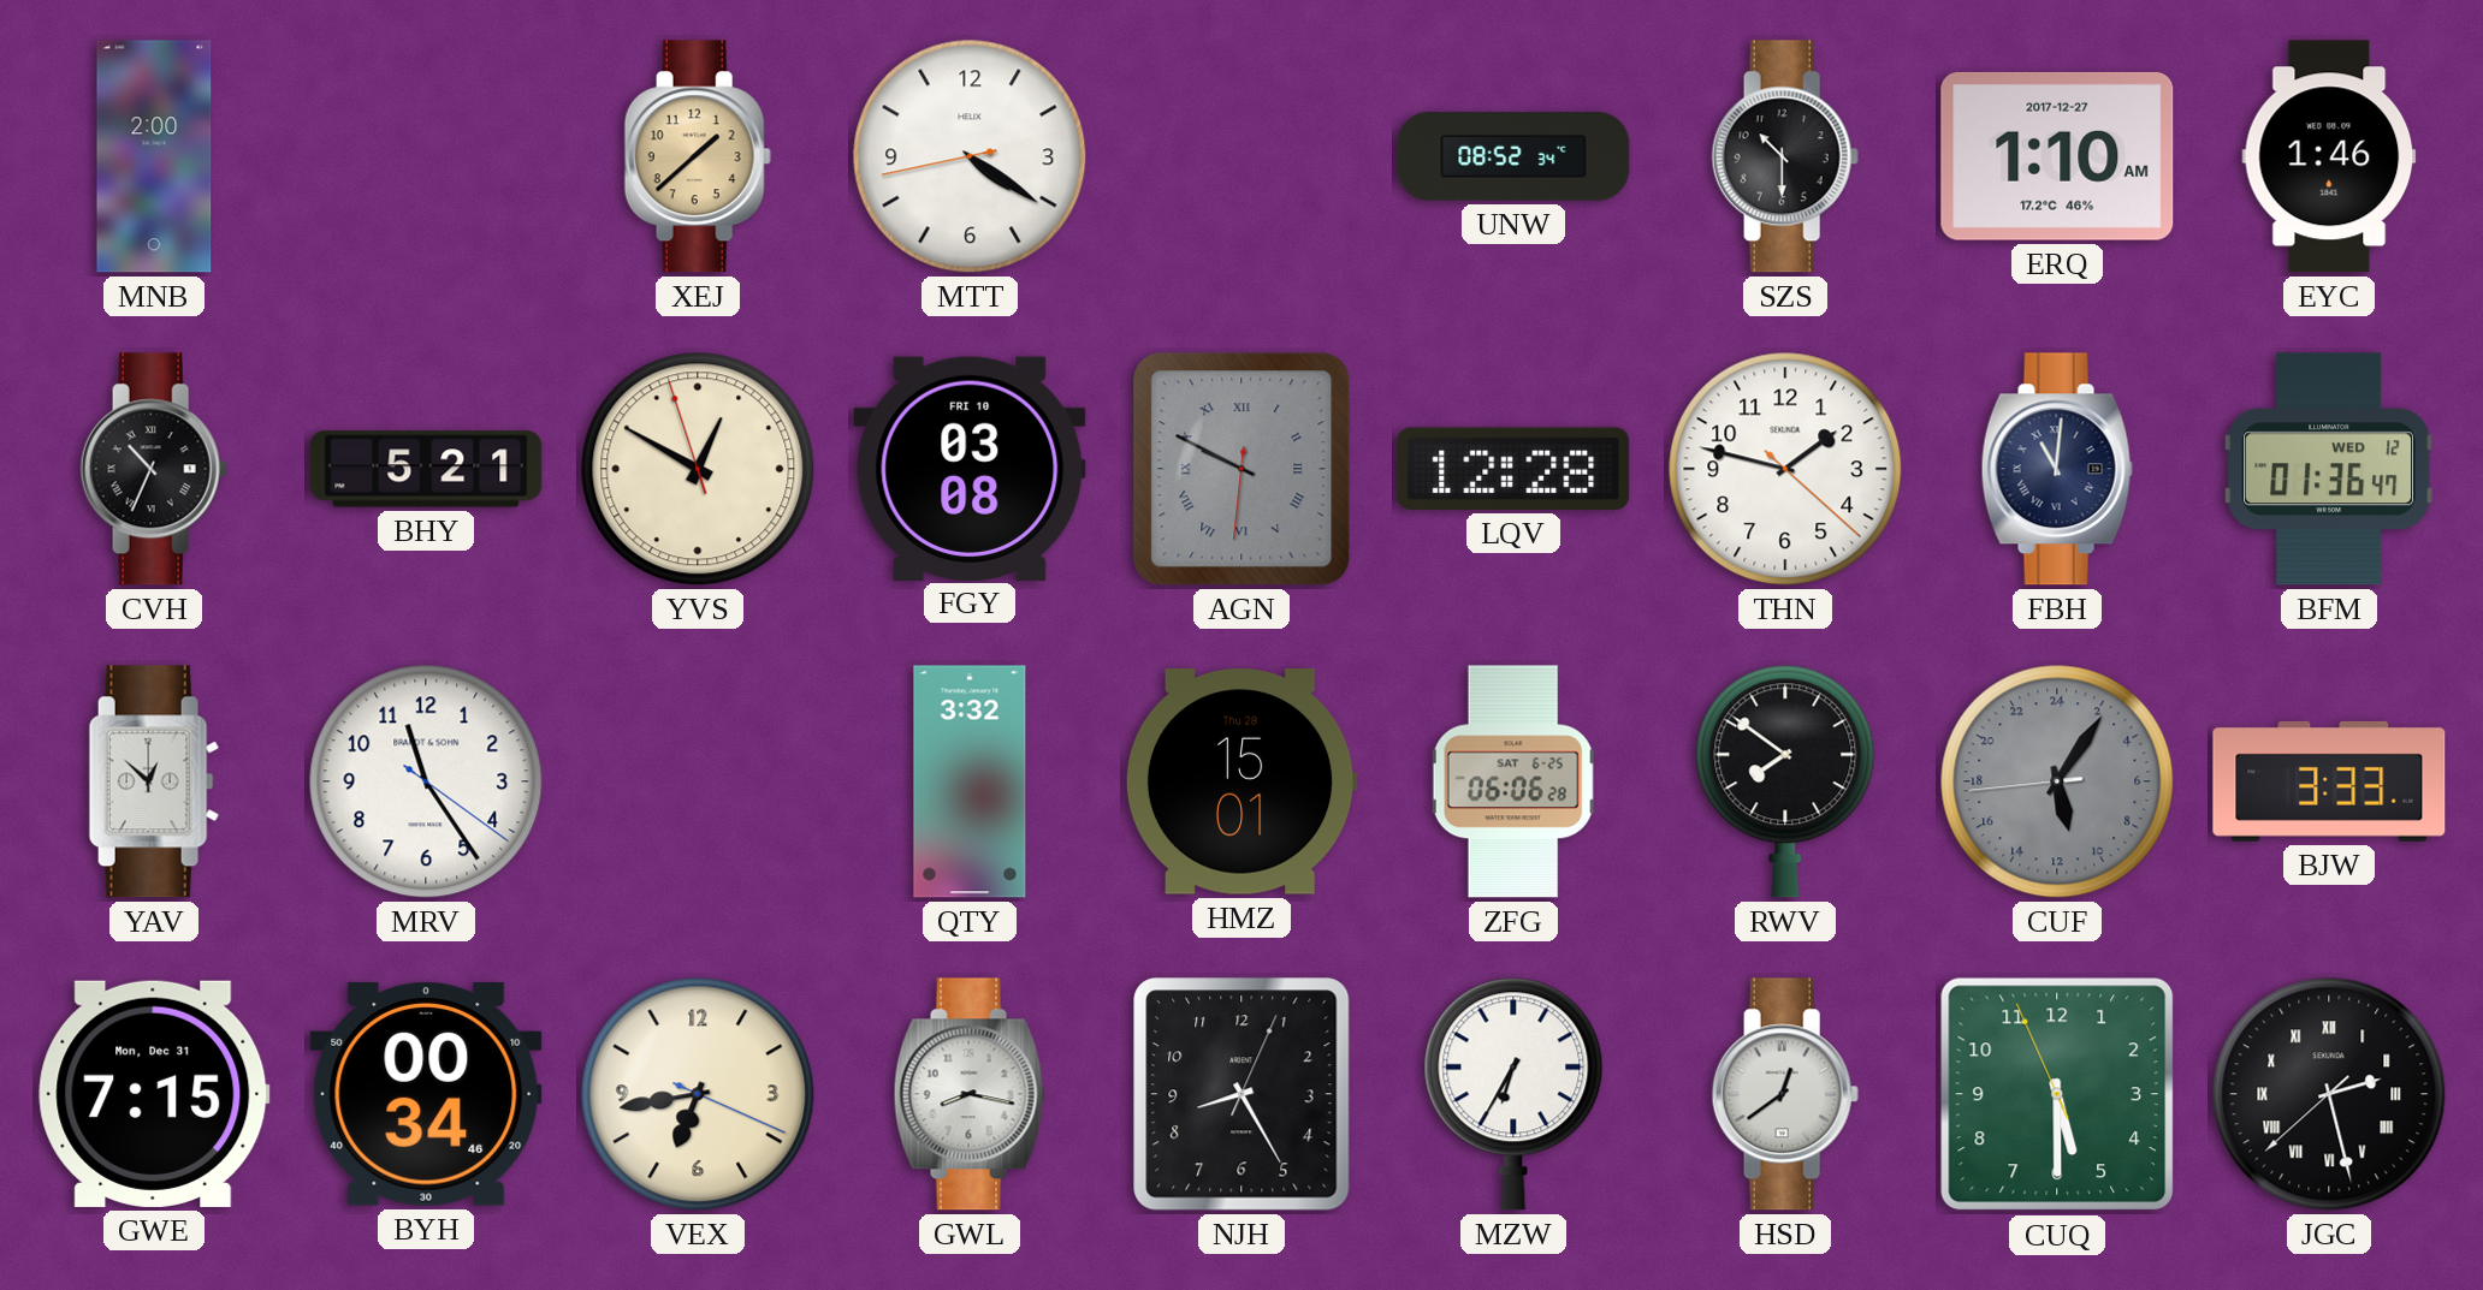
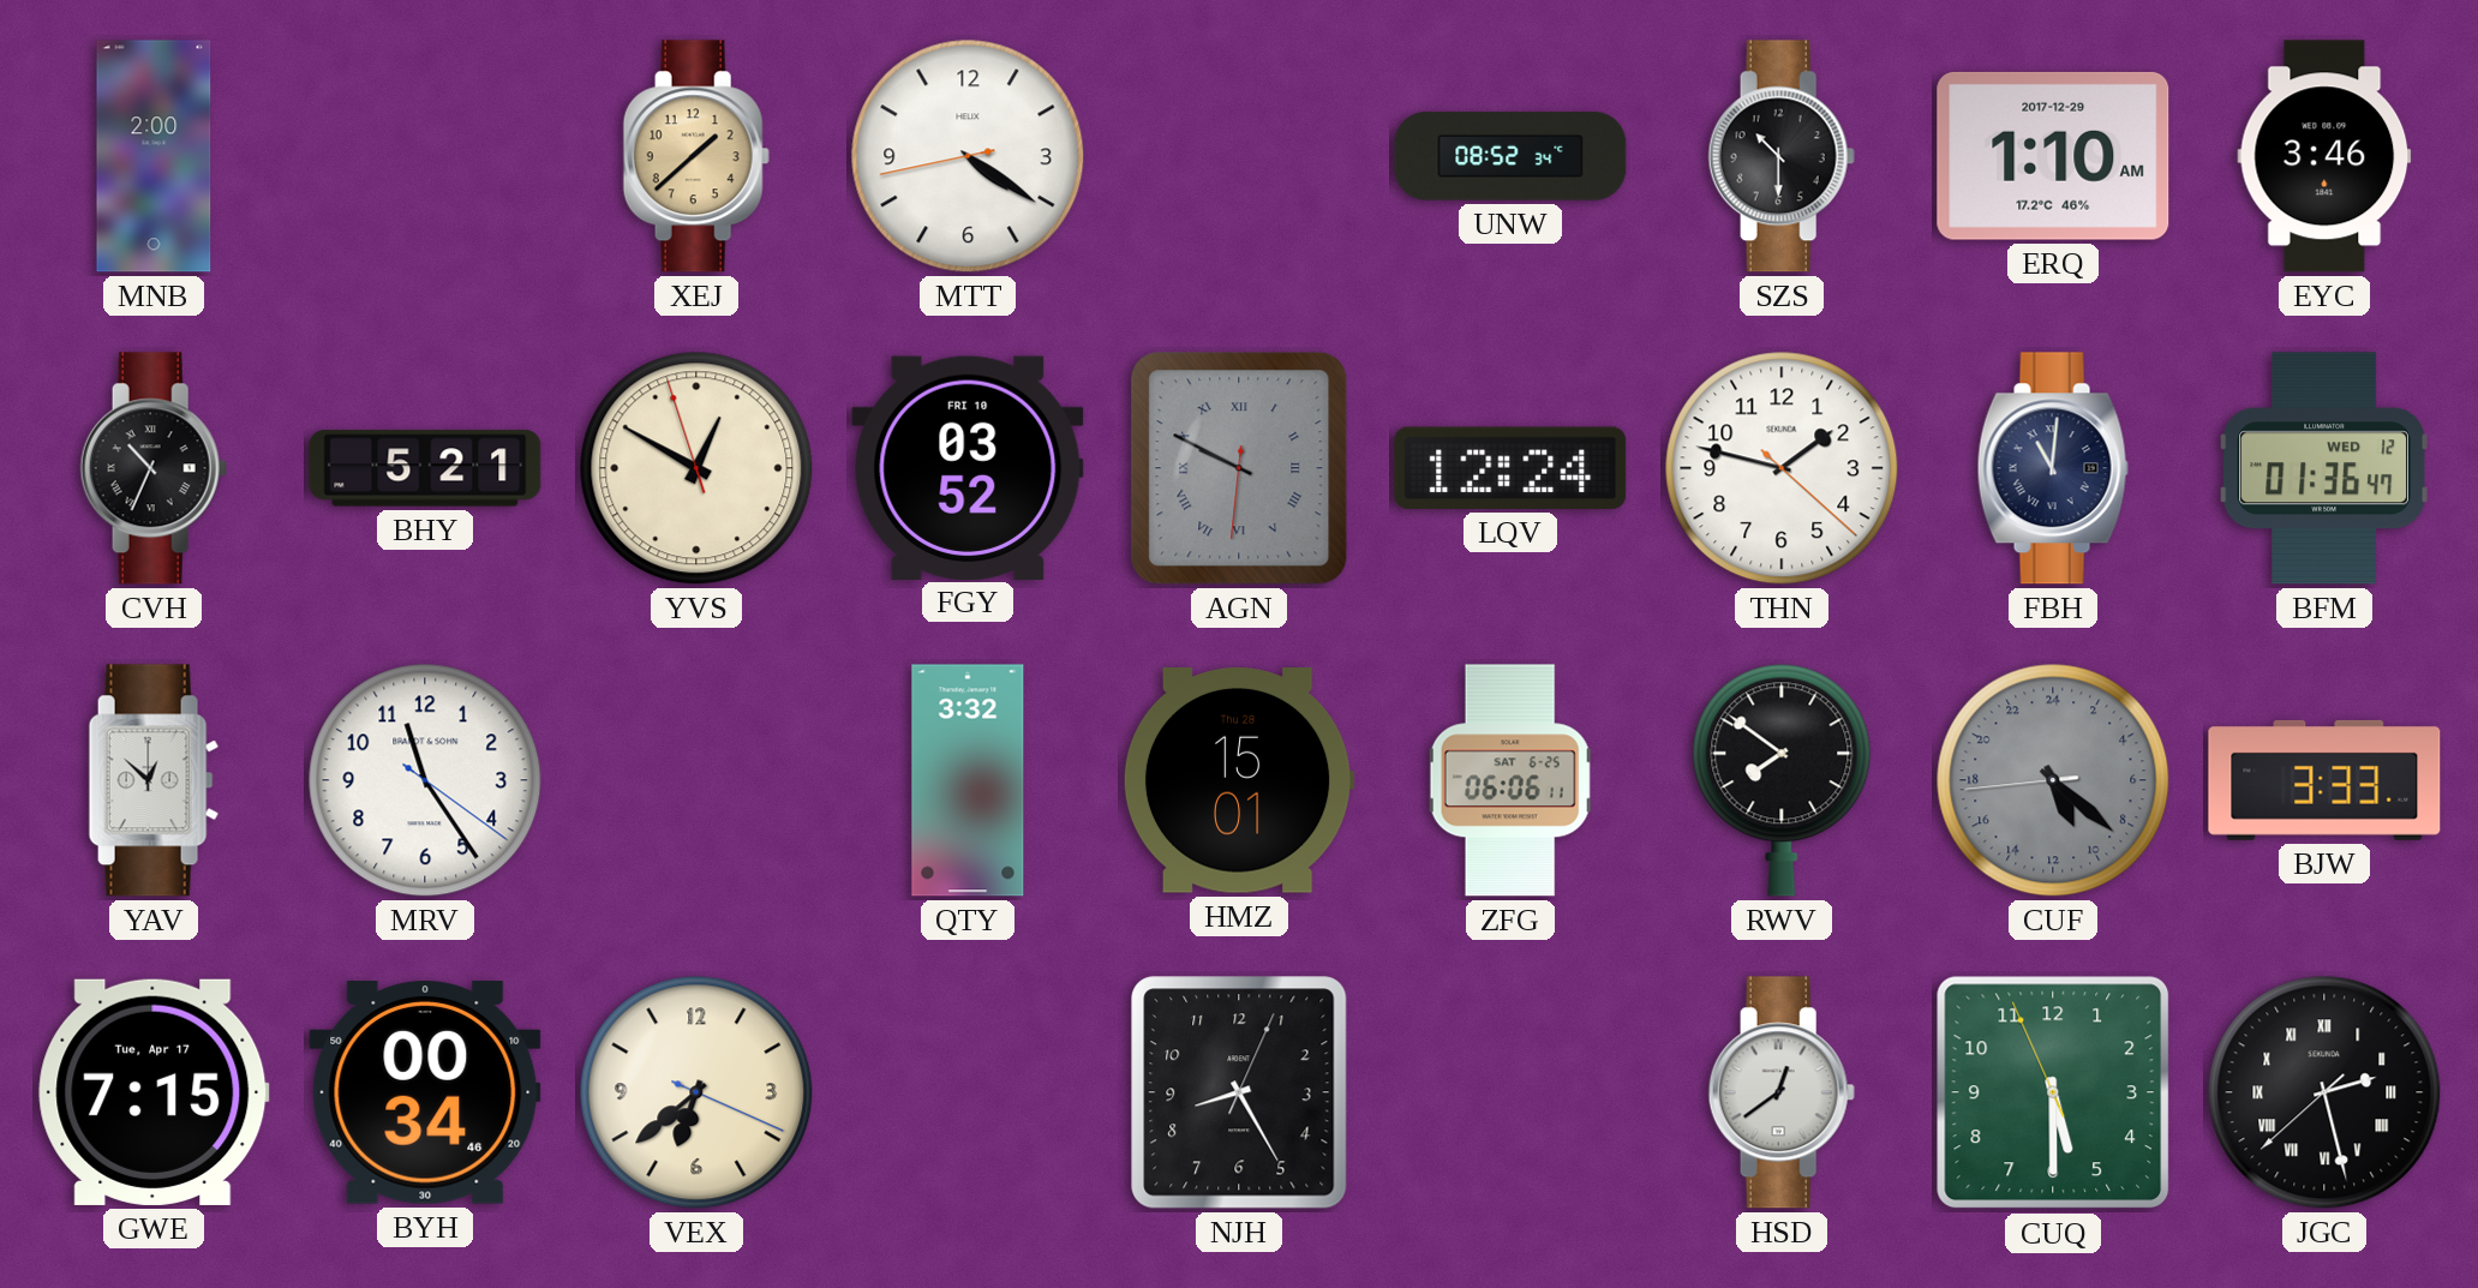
ERQ date: 2017-12-27 -> 2017-12-29 (2053, 156)
EYC: 1:46 -> 3:46 (2324, 156)
FGY: 03:08 -> 03:52 (968, 467)
LQV: 12:28 -> 12:24 (1510, 468)
ZFG: 06:06:28 -> 06:06:11 (1510, 780)
CUF: 11:05 -> 10:21 (2053, 780)
GWE date: Mon, Dec 31 -> Tue, Apr 17 (154, 1092)
VEX: 6:43 -> 6:38 (696, 1092)
GWL: 8:17 -> none (970, 1094)
MZW: 6:35 -> none (1513, 1094)
